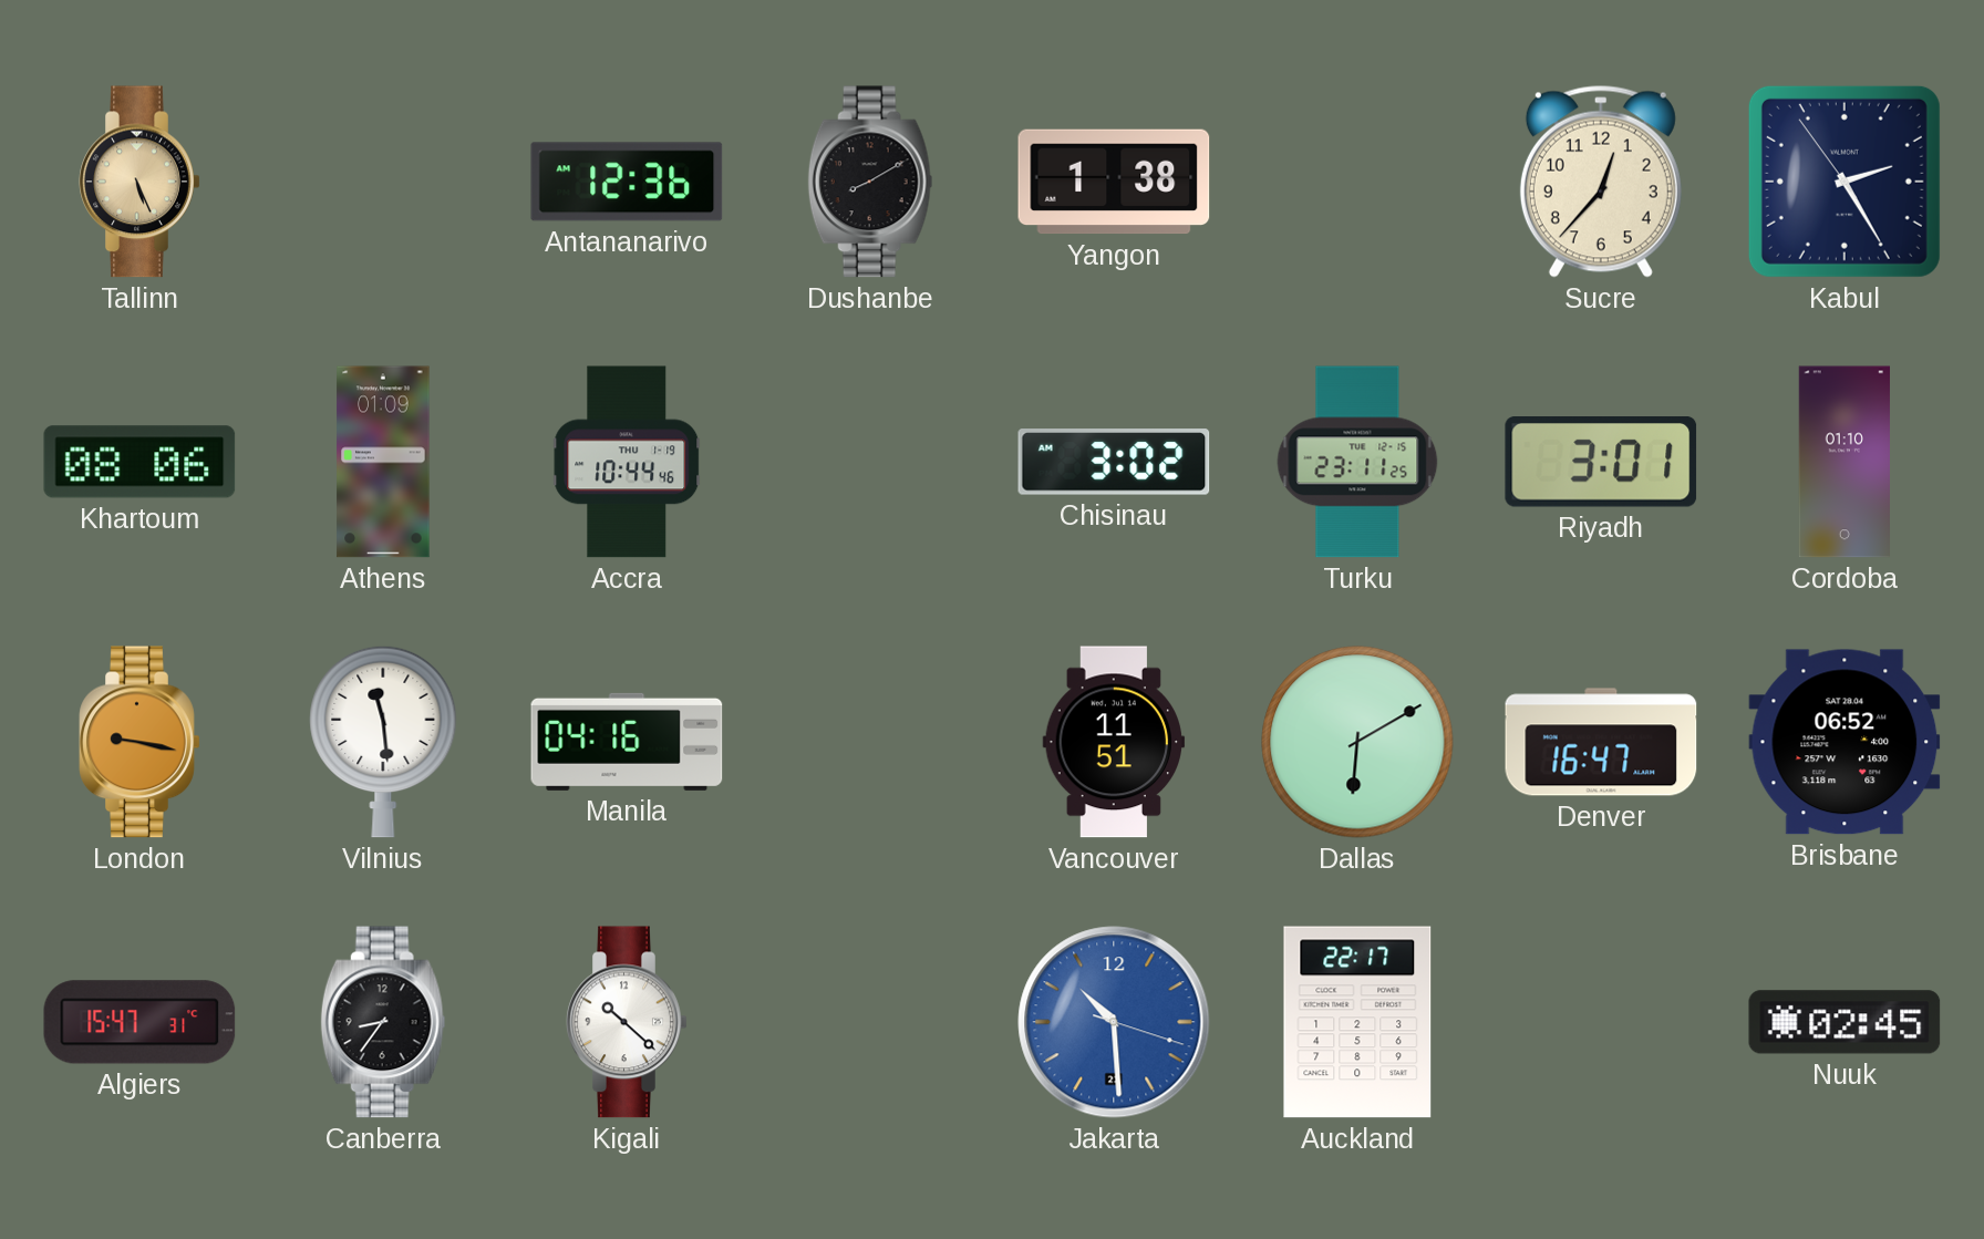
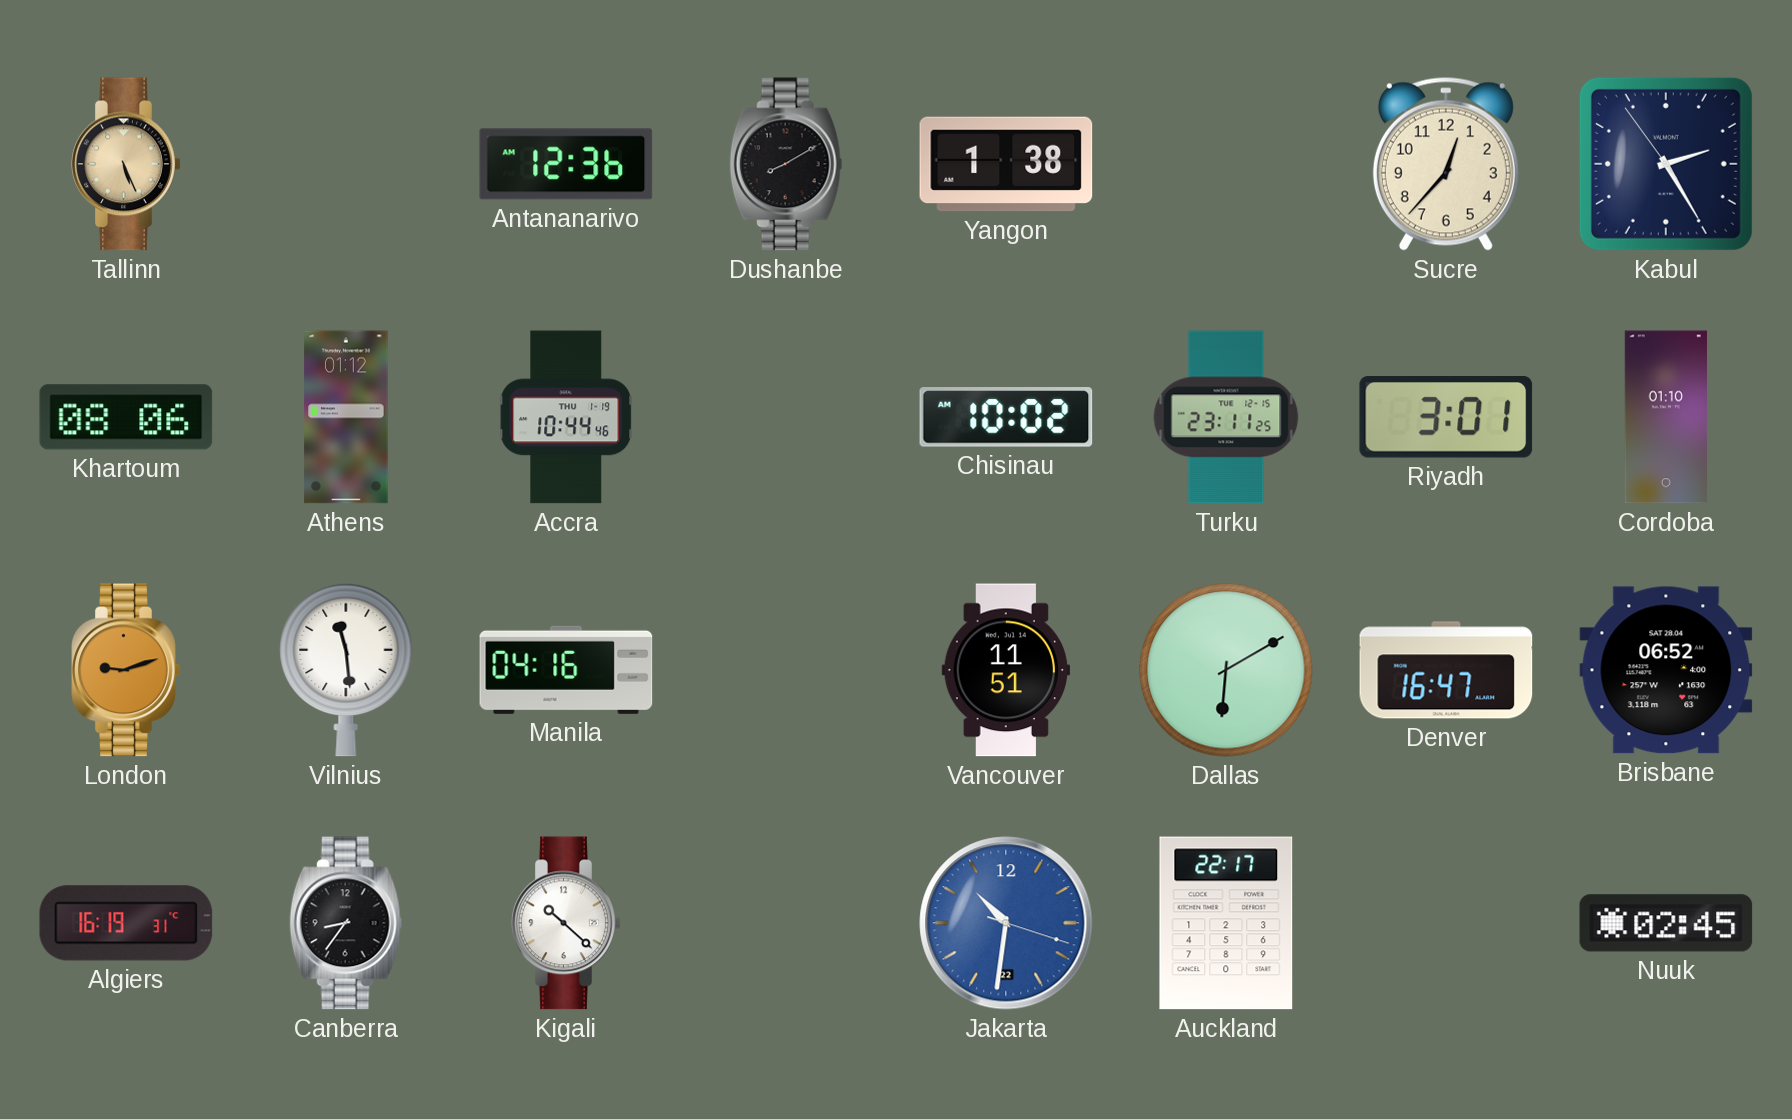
Athens: 01:09 -> 01:12 (346, 417)
Chisinau: 3:02 -> 10:02 (1006, 417)
London: 9:17 -> 9:12 (126, 670)
Algiers: 15:47 -> 16:19 (126, 923)
Jakarta: 10:29 -> 10:31 (1006, 923)
